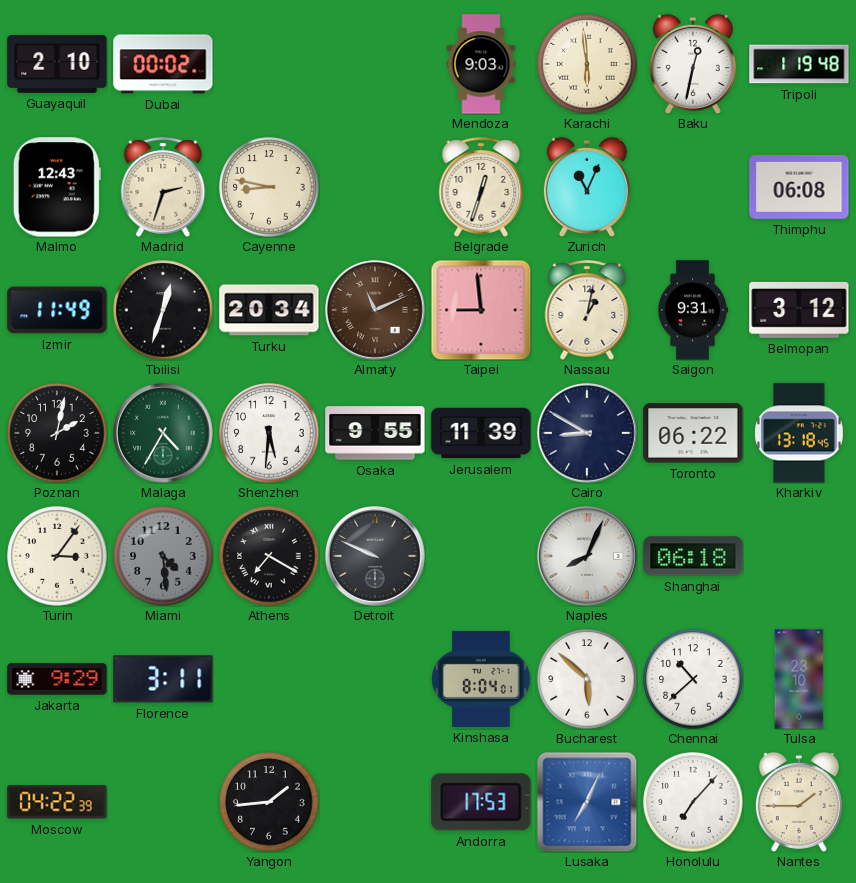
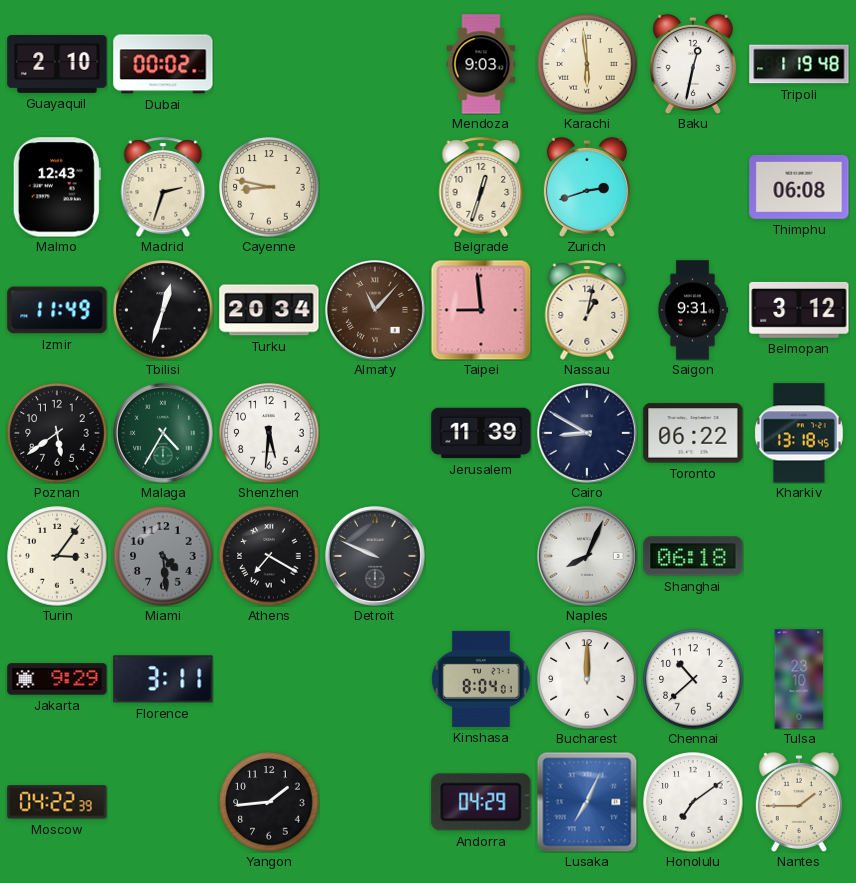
Zurich: 11:04 -> 2:42 (587, 187)
Almaty: 11:11 -> 11:07 (376, 311)
Poznan: 2:02 -> 5:39 (57, 433)
Osaka: 9:55 -> none (375, 433)
Bucharest: 5:52 -> 12:00 (587, 679)
Andorra: 17:53 -> 04:29 (481, 802)
Honolulu: 7:07 -> 7:09 (693, 802)
